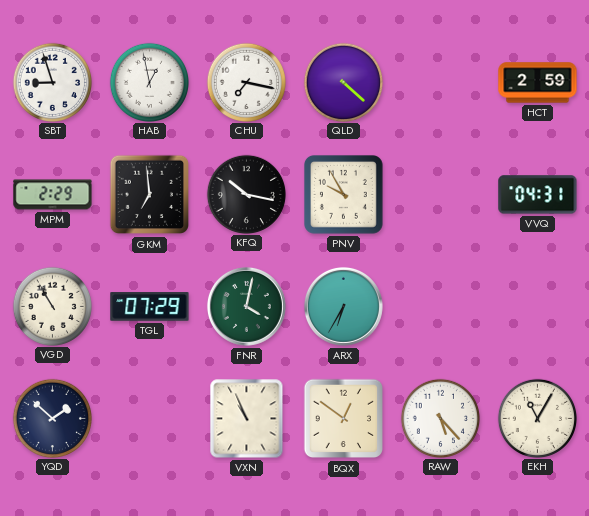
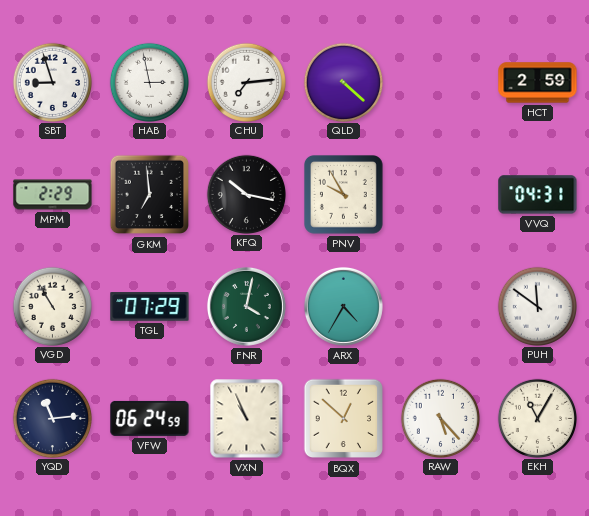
HAB: 12:58 -> 2:58 (149, 82)
CHU: 7:17 -> 7:14 (246, 82)
ARX: 6:35 -> 4:35 (343, 306)
PUH: none -> 11:51 (537, 306)
YQD: 1:52 -> 11:14 (52, 418)
VFW: none -> 06:24 (150, 418)
BQX: 12:51 -> 12:52 (344, 419)
